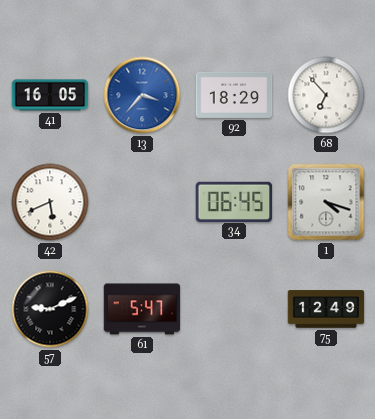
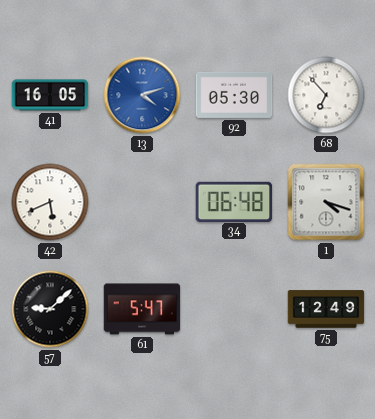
13: 3:37 -> 4:12 (142, 95)
92: 18:29 -> 05:30 (234, 95)
34: 06:45 -> 06:48 (234, 201)
57: 9:11 -> 9:08 (50, 309)
